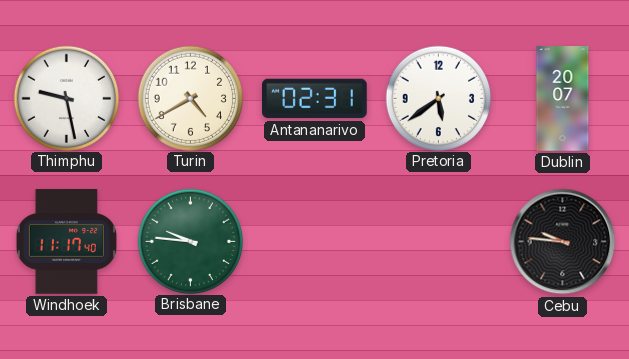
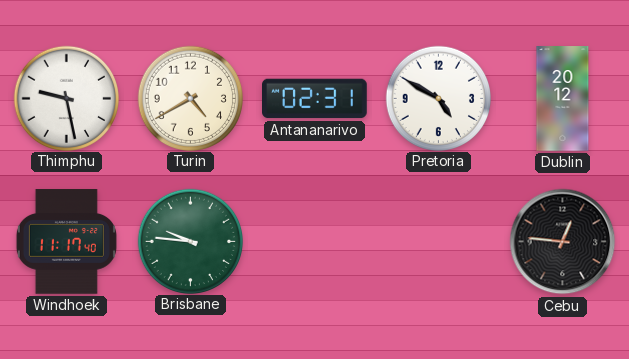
Pretoria: 5:39 -> 4:50 (438, 98)
Dublin: 20:07 -> 20:12 (563, 99)
Cebu: 9:46 -> 12:46 (563, 242)
